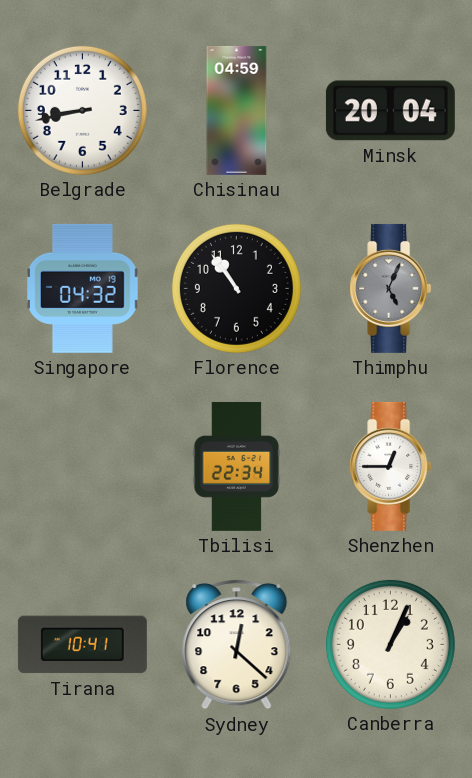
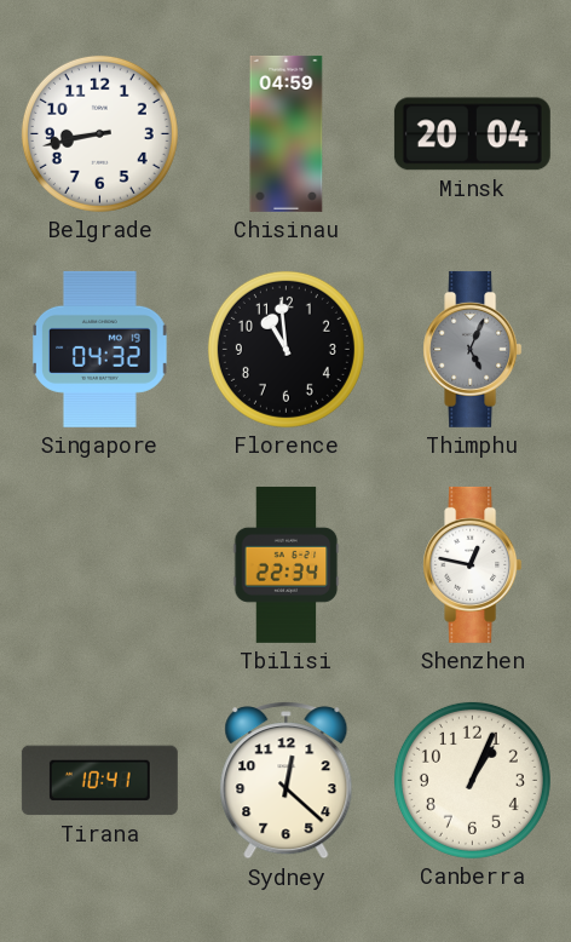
Florence: 10:54 -> 10:59 (285, 349)
Shenzhen: 12:45 -> 12:47 (473, 564)
